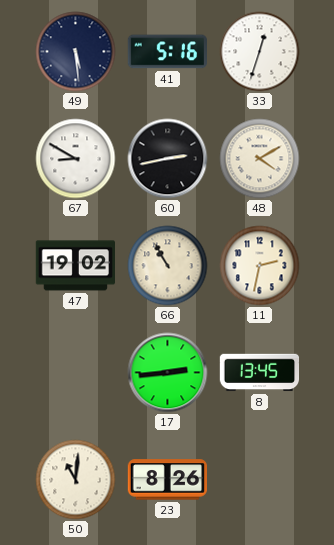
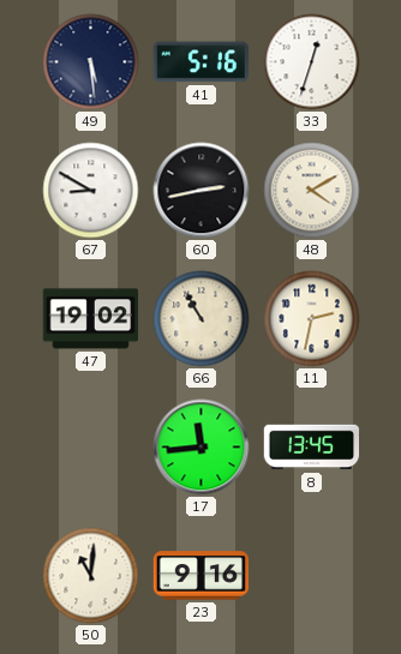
17: 2:44 -> 11:44 (202, 448)
23: 8:26 -> 9:16 (200, 576)
